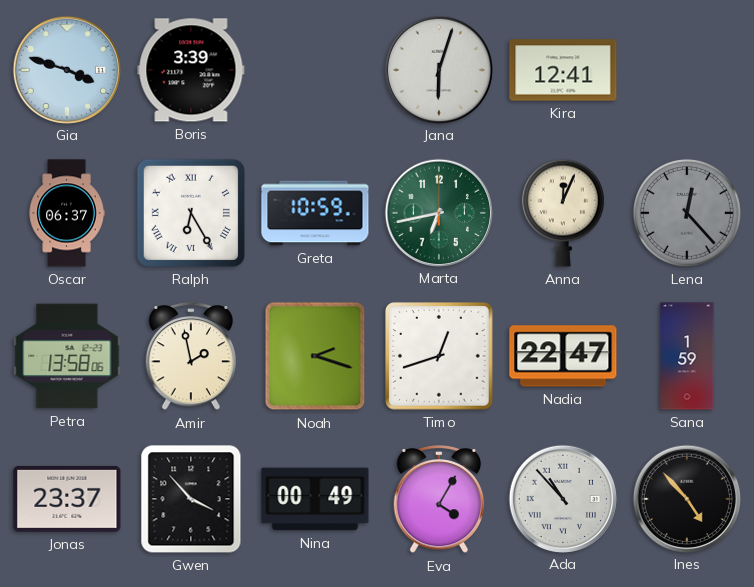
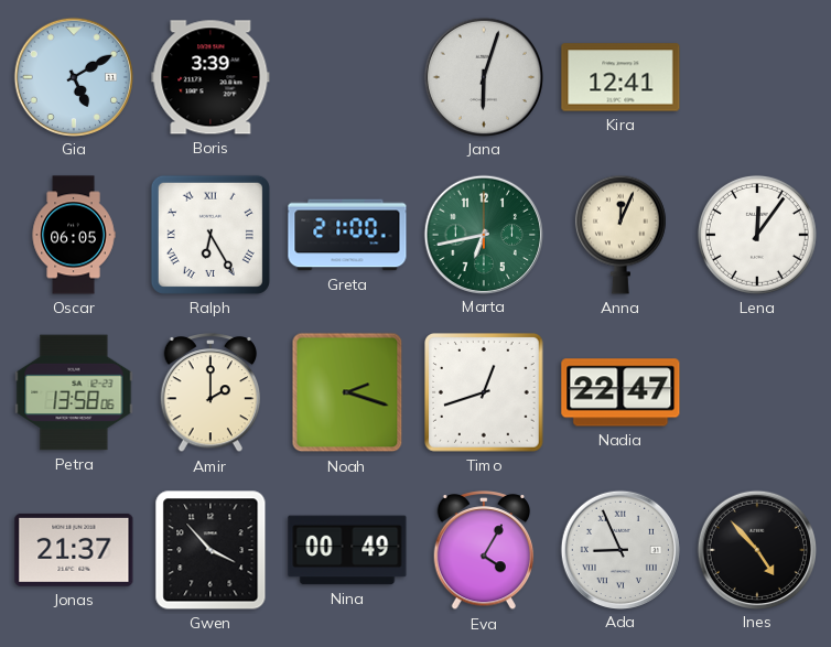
Gia: 3:48 -> 5:10 (73, 76)
Oscar: 06:37 -> 06:05 (74, 235)
Greta: 10:59 -> 21:00 (347, 235)
Lena: 12:23 -> 12:06 (757, 235)
Lena dial: grey -> white (757, 235)
Amir: 1:58 -> 2:00 (211, 393)
Sana: 1:59 -> none (687, 356)
Jonas: 23:37 -> 21:37 (74, 550)
Ada: 10:53 -> 8:56 (619, 549)
